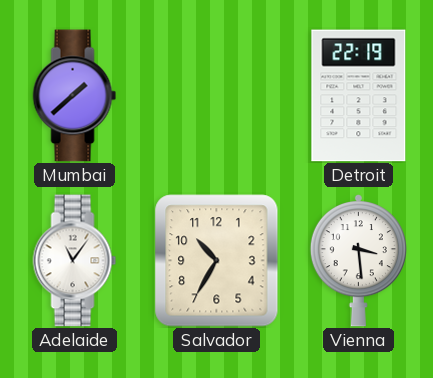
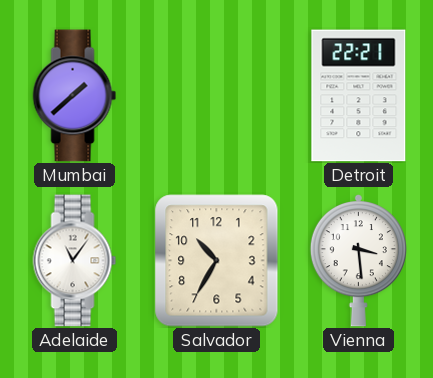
Detroit: 22:19 -> 22:21 (359, 96)
